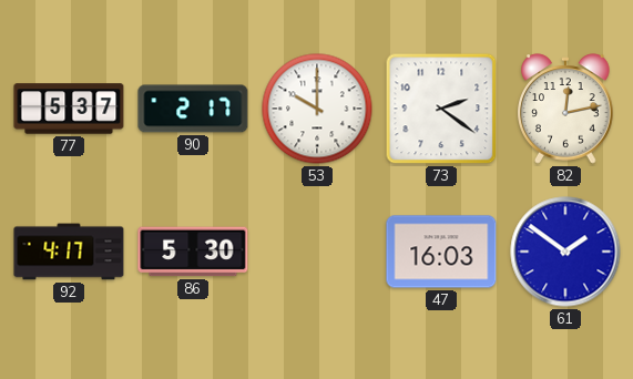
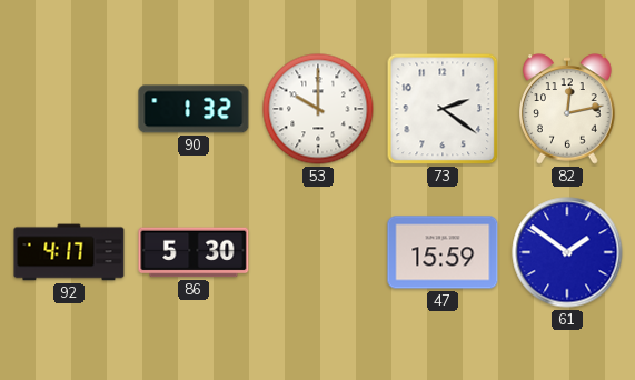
77: 5:37 -> none (69, 109)
90: 2:17 -> 1:32 (194, 109)
47: 16:03 -> 15:59 (443, 252)
